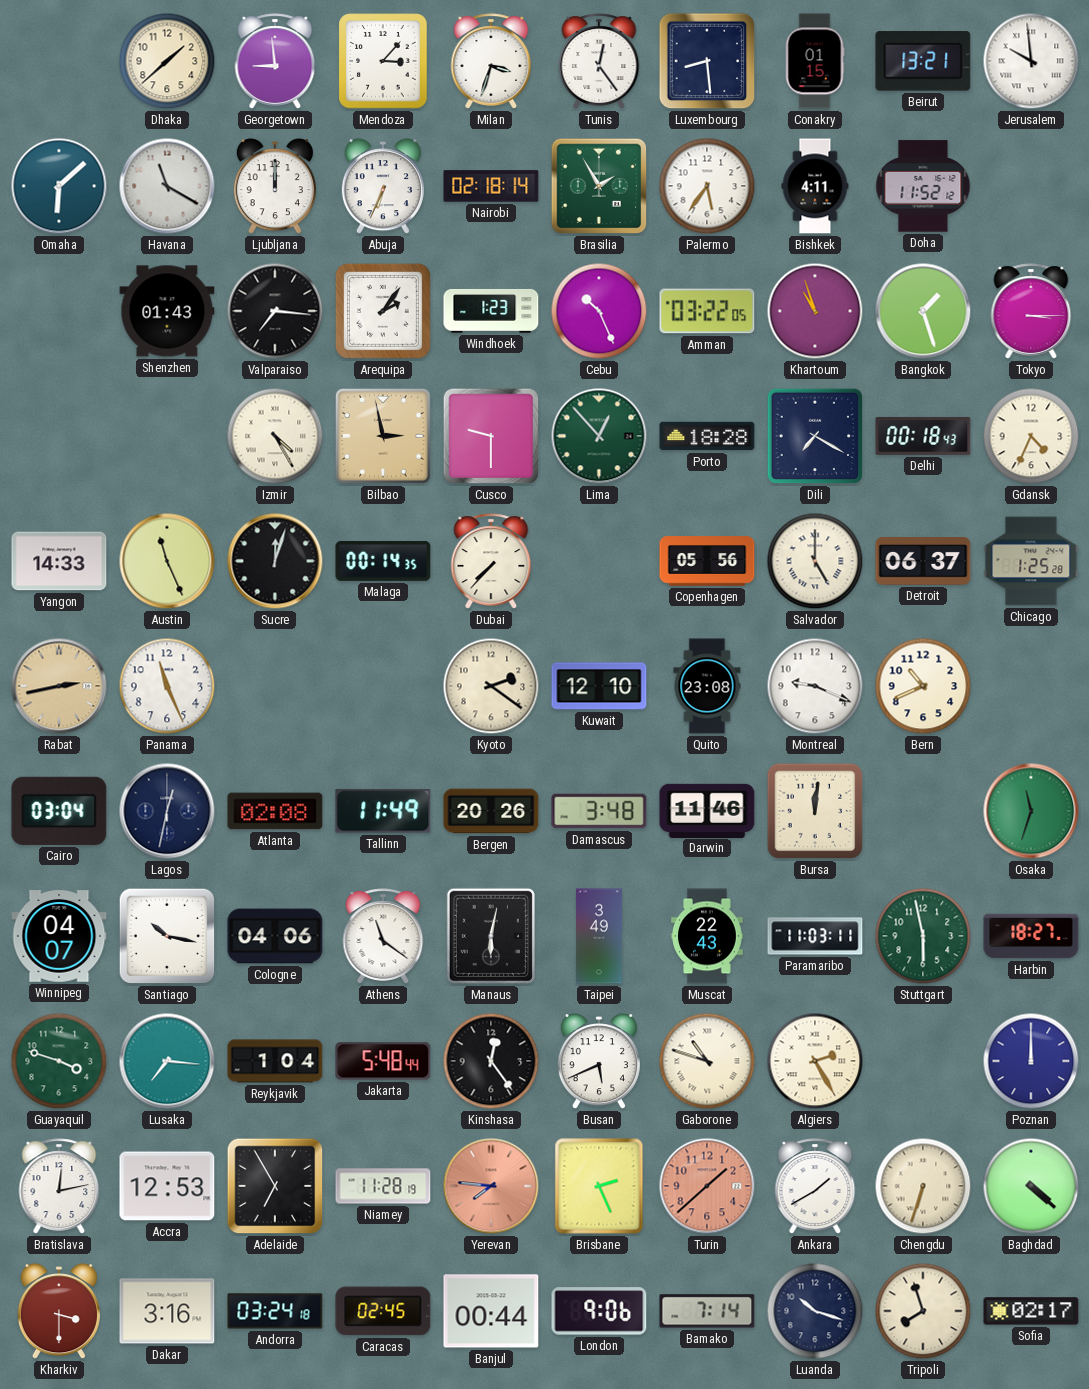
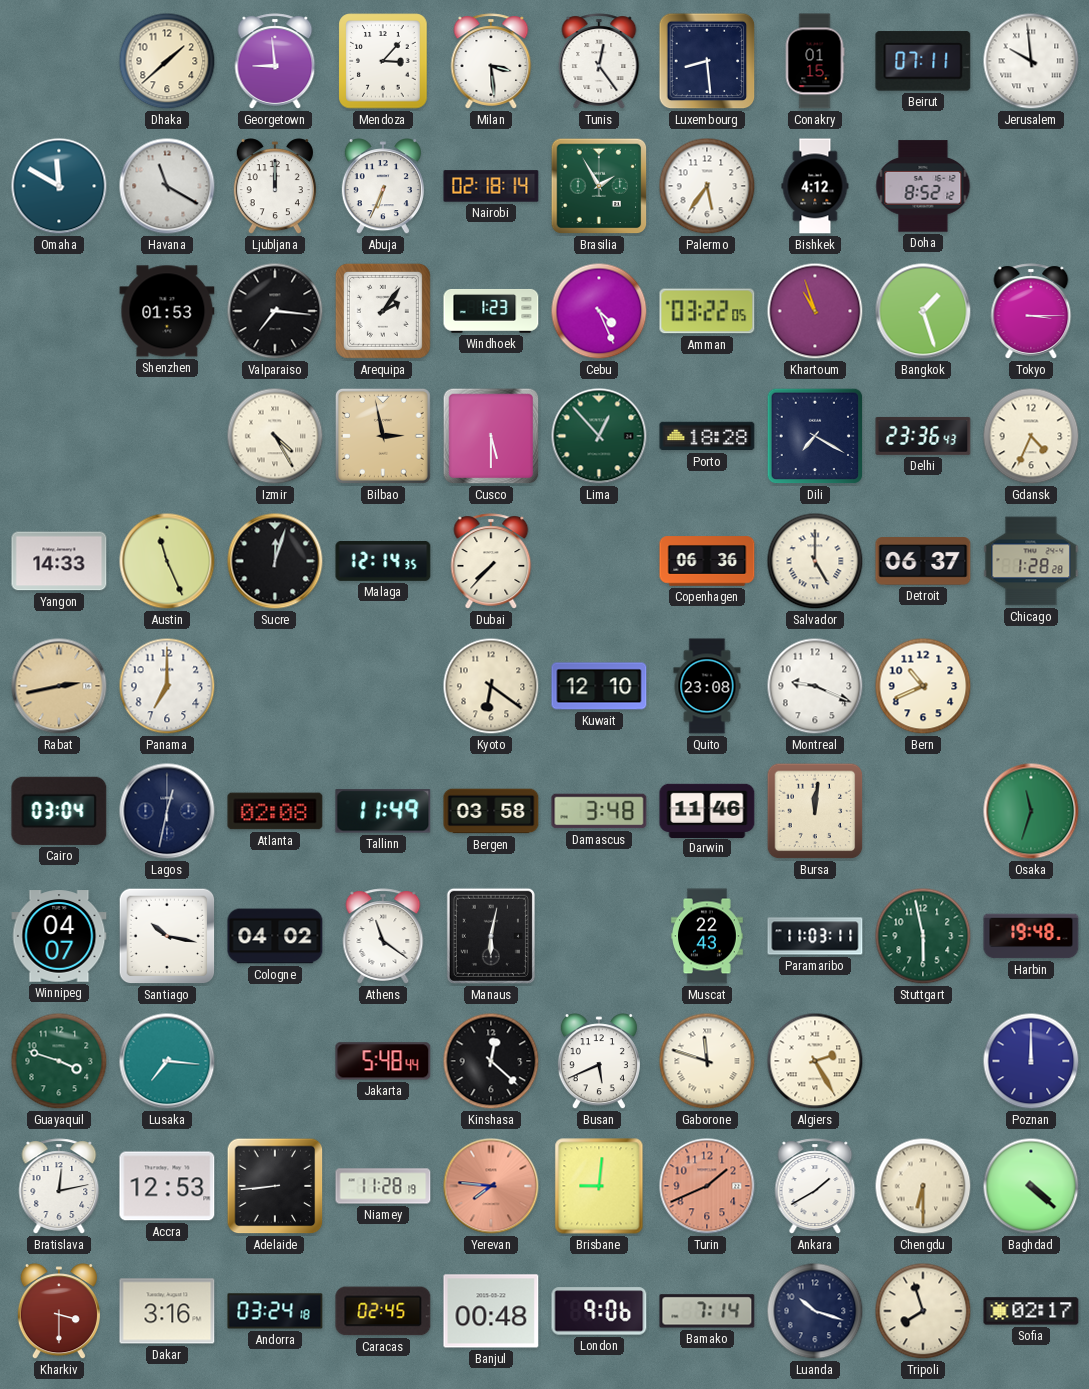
Milan: 3:33 -> 3:29 (491, 61)
Beirut: 13:21 -> 07:11 (923, 61)
Omaha: 6:08 -> 11:50 (59, 186)
Bishkek: 4:11 -> 4:12 (815, 186)
Doha: 11:52 -> 8:52 (923, 186)
Shenzhen: 01:43 -> 01:53 (167, 311)
Cebu: 10:26 -> 4:26 (599, 311)
Cusco: 9:30 -> 5:30 (491, 436)
Delhi: 00:18 -> 23:36 (923, 436)
Malaga: 00:14 -> 12:14 (383, 562)
Copenhagen: 05:56 -> 06:36 (707, 561)
Chicago: 1:25 -> 1:28 (1031, 561)
Panama: 11:26 -> 7:00 (167, 686)
Kyoto: 2:21 -> 6:21 (491, 686)
Bergen: 20:26 -> 03:58 (491, 811)
Cologne: 04:06 -> 04:02 (275, 936)
Taipei: 3:49 -> none (599, 936)
Harbin: 18:27 -> 19:48 (1031, 936)
Reykjavik: 1:04 -> none (275, 1061)
Kinshasa: 12:24 -> 12:22 (491, 1061)
Gaborone: 10:48 -> 11:48 (707, 1061)
Adelaide: 6:55 -> 8:44 (275, 1186)
Brisbane: 2:26 -> 9:01 (599, 1186)
Turin: 1:38 -> 1:41 (707, 1186)
Chengdu: 6:33 -> 6:30 (923, 1186)
Banjul: 00:44 -> 00:48 (491, 1311)
